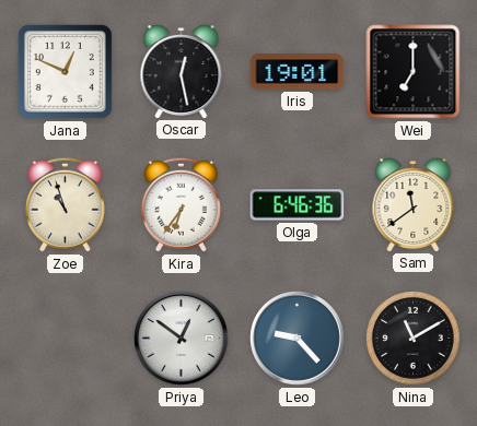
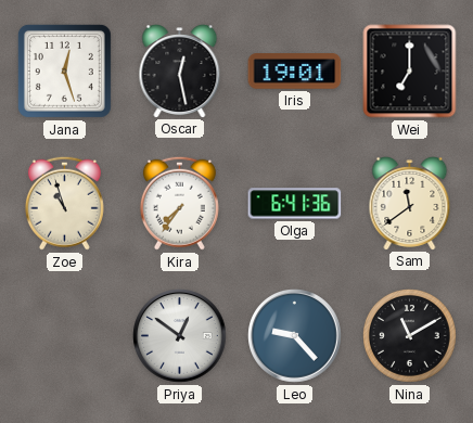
Jana: 12:49 -> 12:27 (64, 70)
Kira: 6:36 -> 7:36 (179, 203)
Olga: 6:46 -> 6:41 (295, 204)
